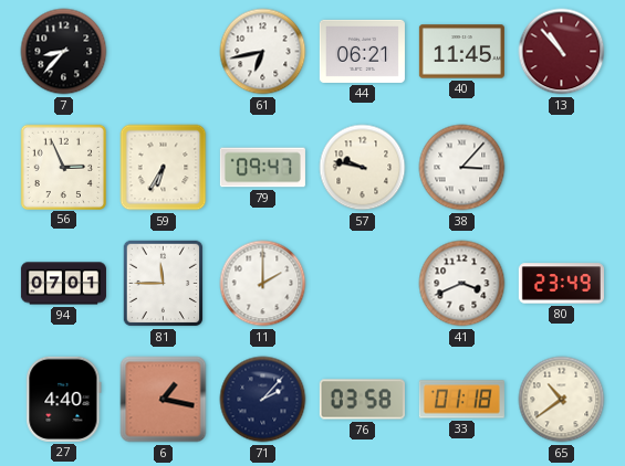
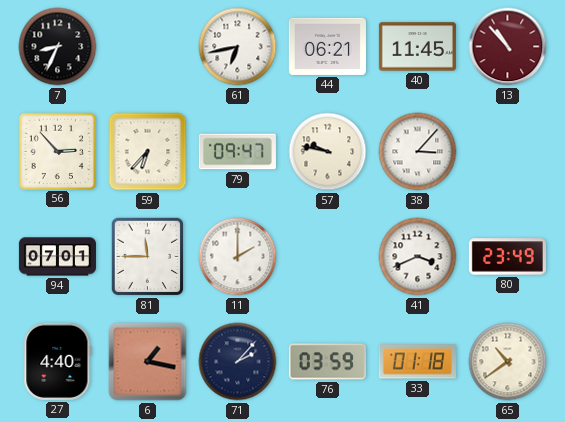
7: 8:37 -> 8:34 (58, 47)
56: 2:56 -> 2:53 (57, 151)
59: 6:35 -> 6:37 (148, 152)
76: 03:58 -> 03:59 (327, 362)
